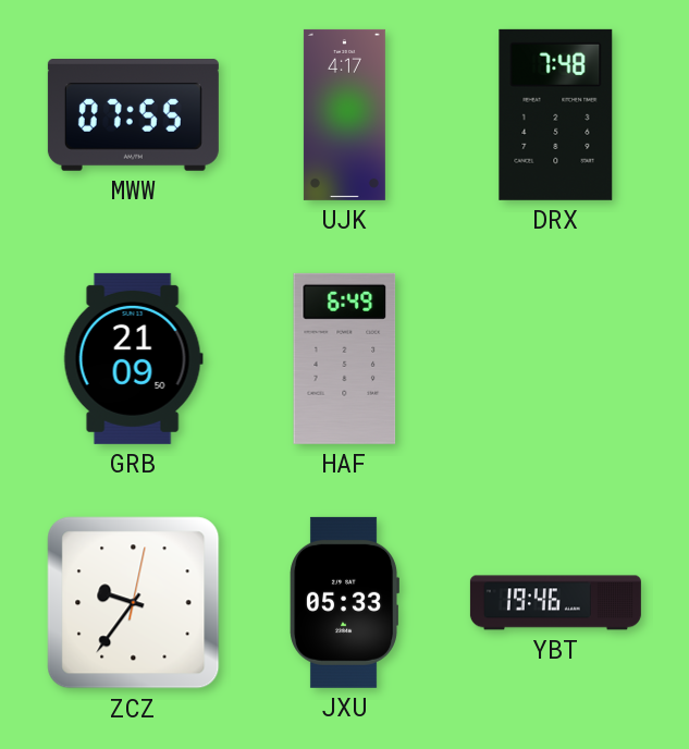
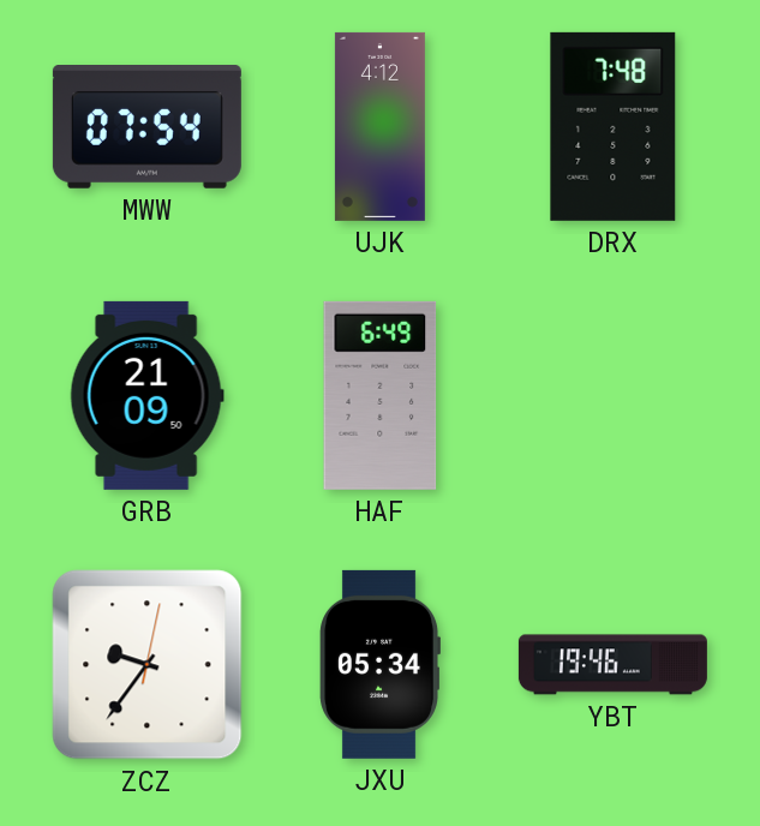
MWW: 07:55 -> 07:54 (146, 127)
UJK: 4:17 -> 4:12 (379, 126)
JXU: 05:33 -> 05:34 (379, 664)
